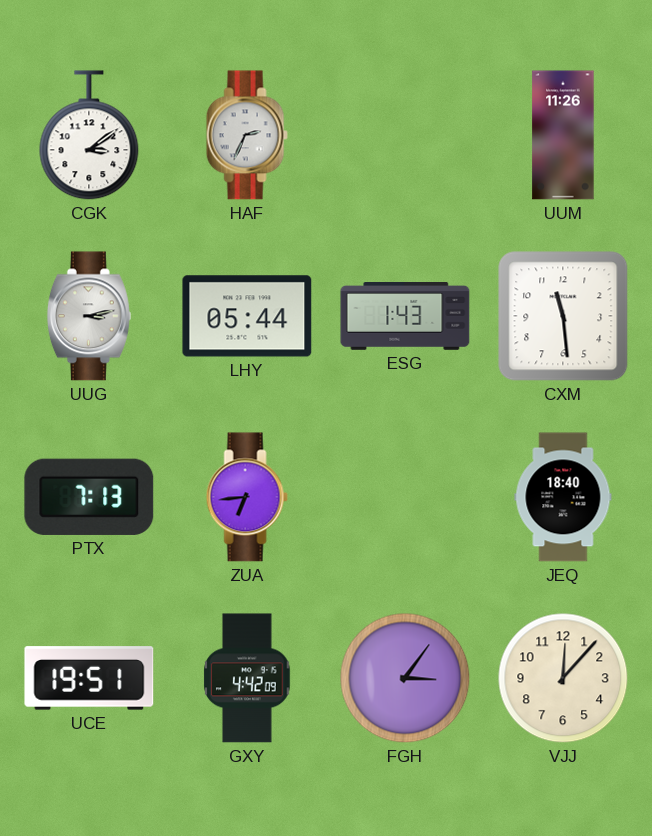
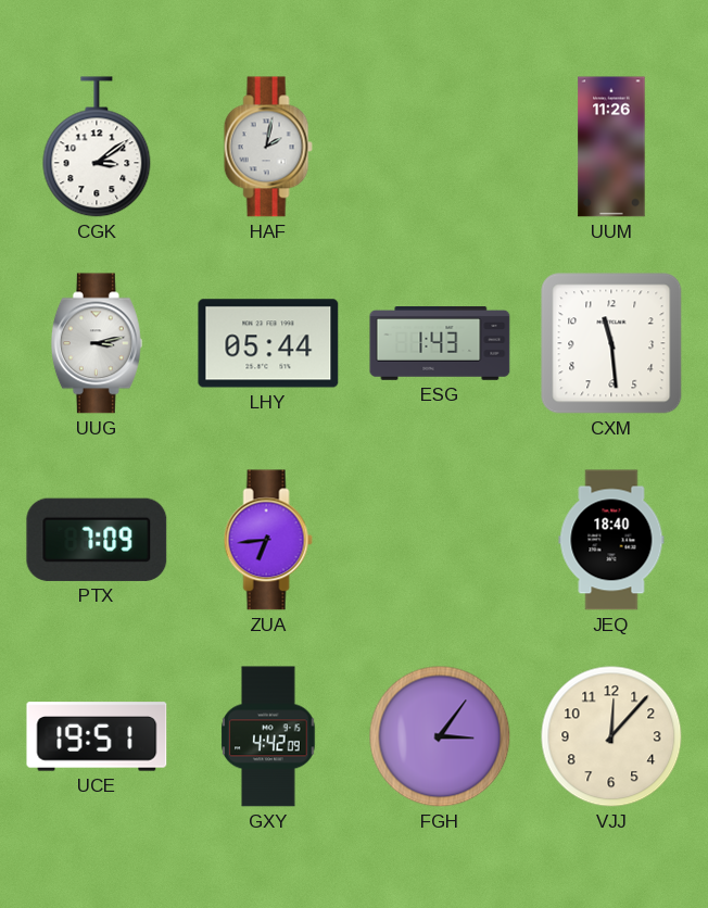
HAF: 2:34 -> 2:02 (268, 147)
PTX: 7:13 -> 7:09 (97, 540)
